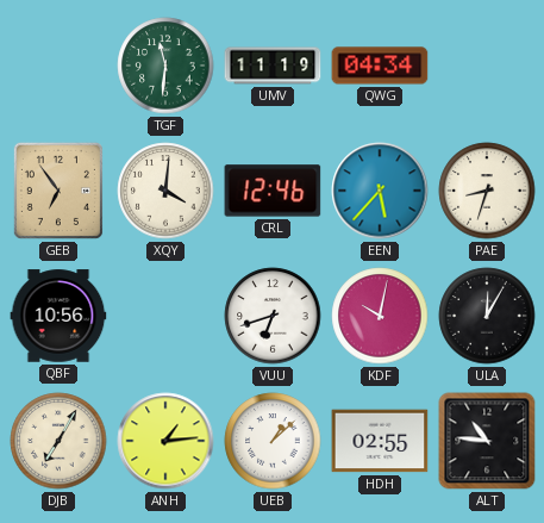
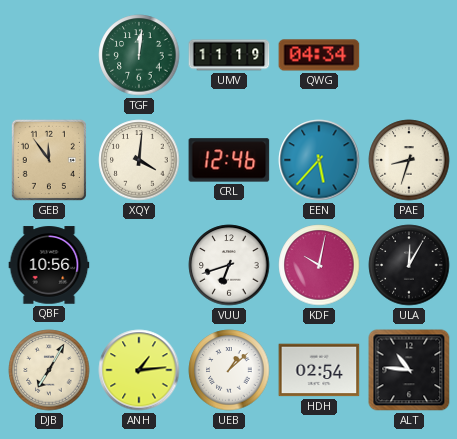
TGF: 11:31 -> 12:01 (139, 55)
GEB: 6:54 -> 11:54 (49, 160)
HDH: 02:55 -> 02:54 (319, 370)
